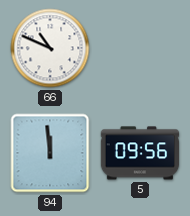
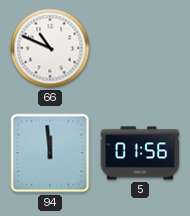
5: 09:56 -> 01:56 (140, 153)
